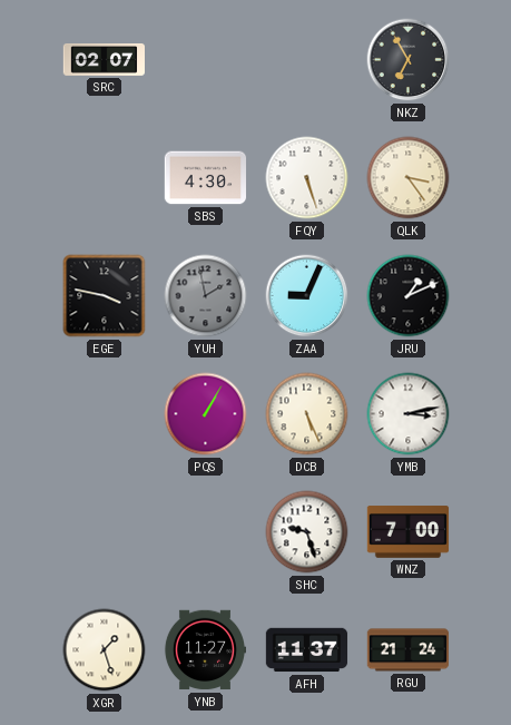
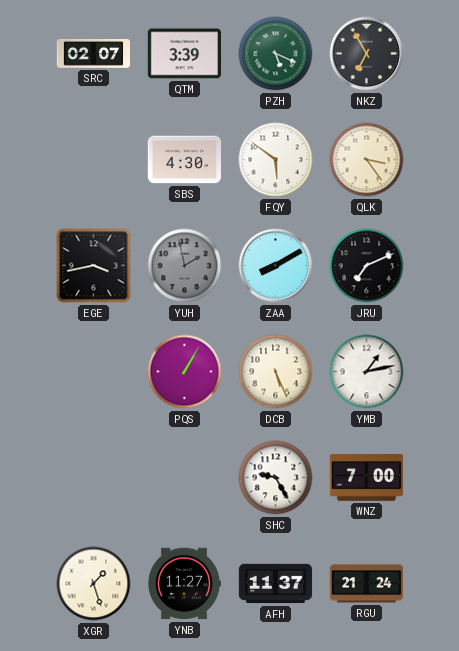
QTM: none -> 3:39 (184, 54)
PZH: none -> 5:19 (276, 54)
FQY: 5:27 -> 5:51 (276, 160)
EGE: 3:47 -> 3:43 (94, 266)
ZAA: 9:04 -> 8:10 (276, 266)
JRU: 1:11 -> 7:11 (367, 266)
YMB: 3:13 -> 1:13 (367, 372)
SHC: 9:27 -> 9:25 (276, 478)
